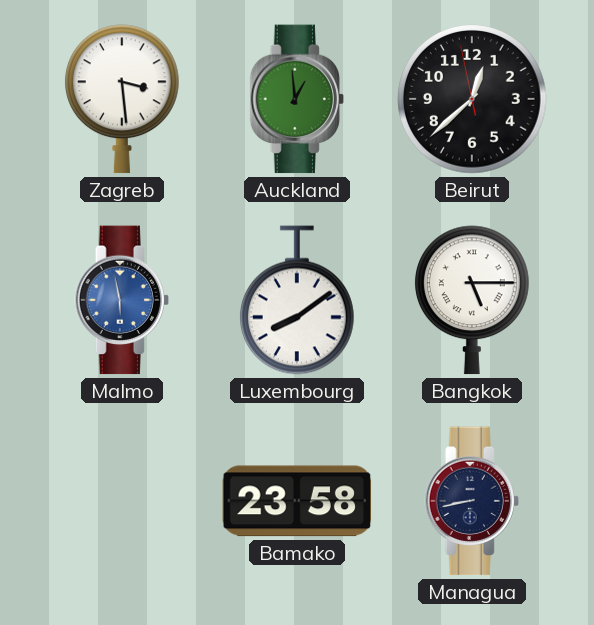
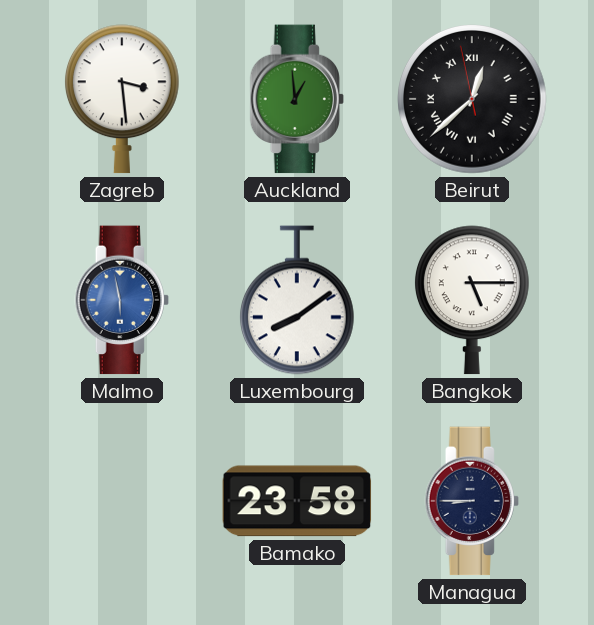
Beirut numerals: Arabic -> Roman (473, 100)
Managua: 8:43 -> 8:45 (472, 501)
